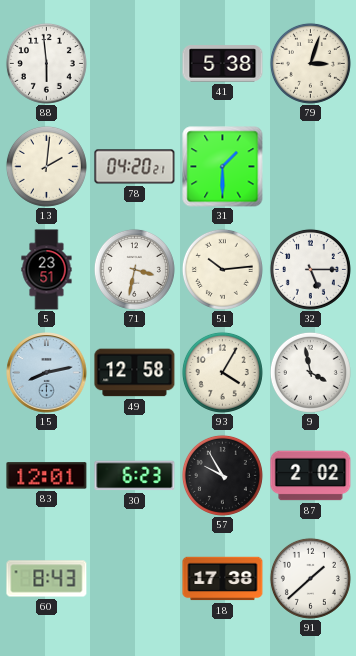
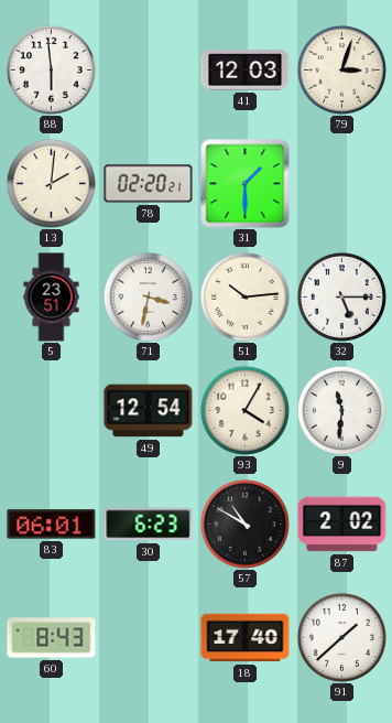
41: 5:38 -> 12:03 (246, 71)
78: 04:20 -> 02:20 (149, 184)
15: 8:13 -> none (47, 373)
49: 12:58 -> 12:54 (149, 411)
9: 3:58 -> 11:31 (341, 410)
83: 12:01 -> 06:01 (52, 525)
57: 9:55 -> 10:50 (244, 524)
18: 17:38 -> 17:40 (246, 638)
